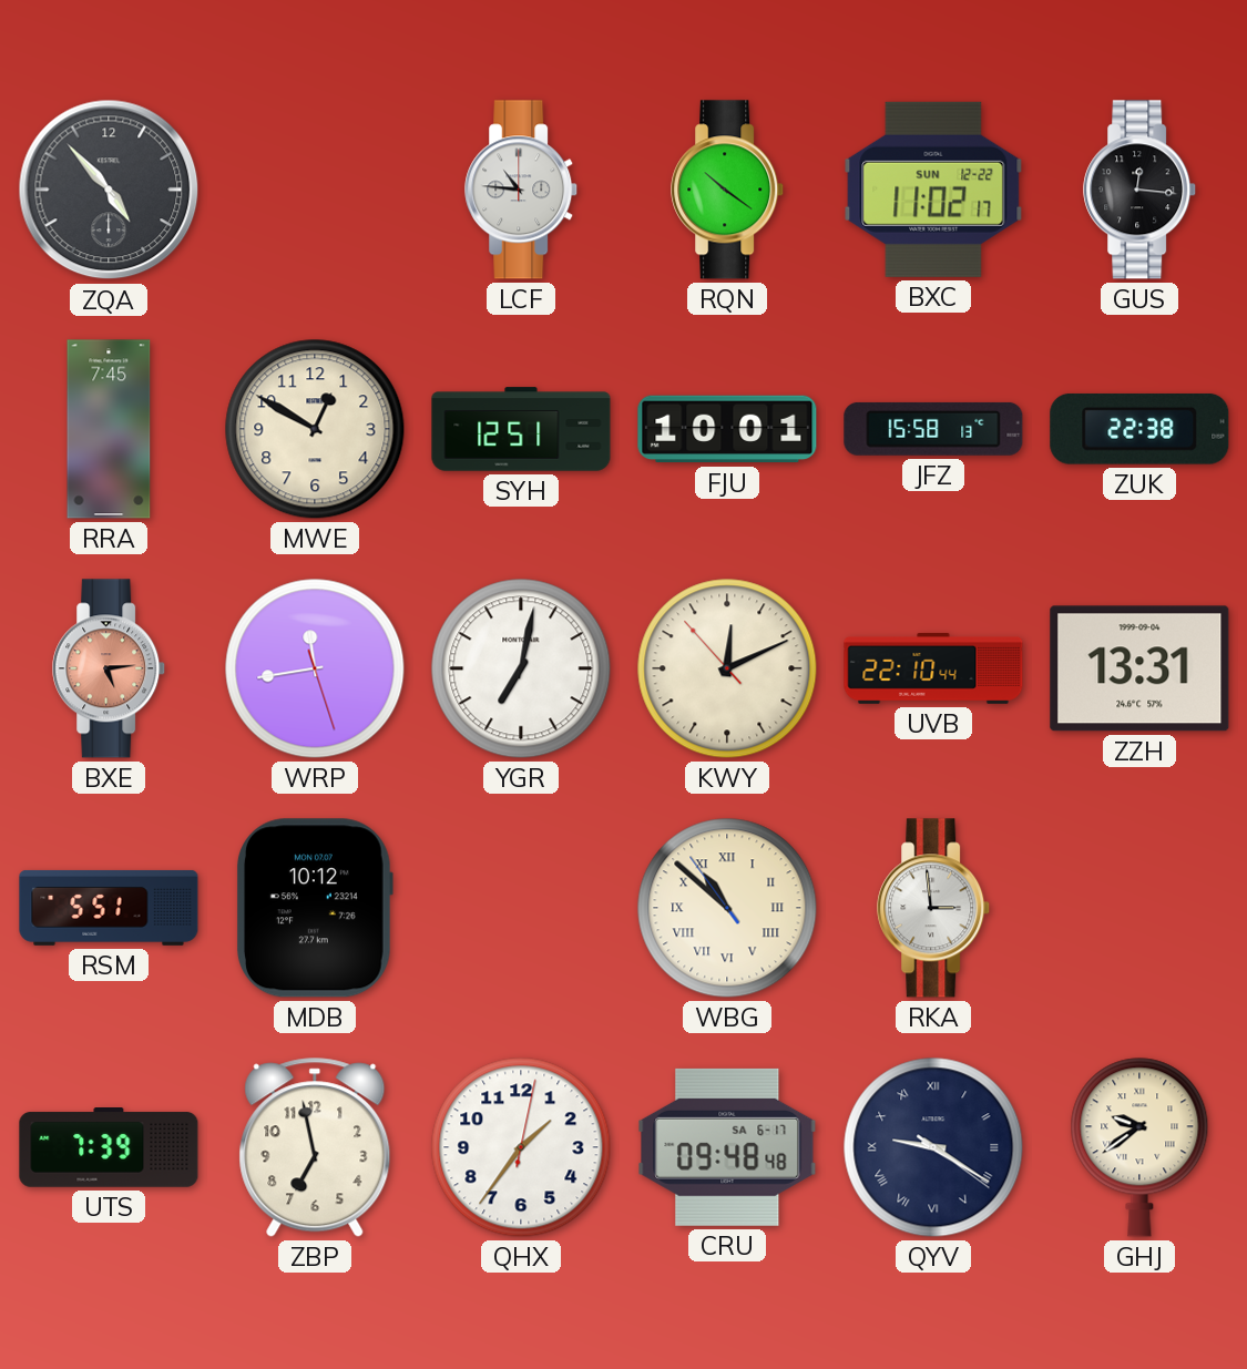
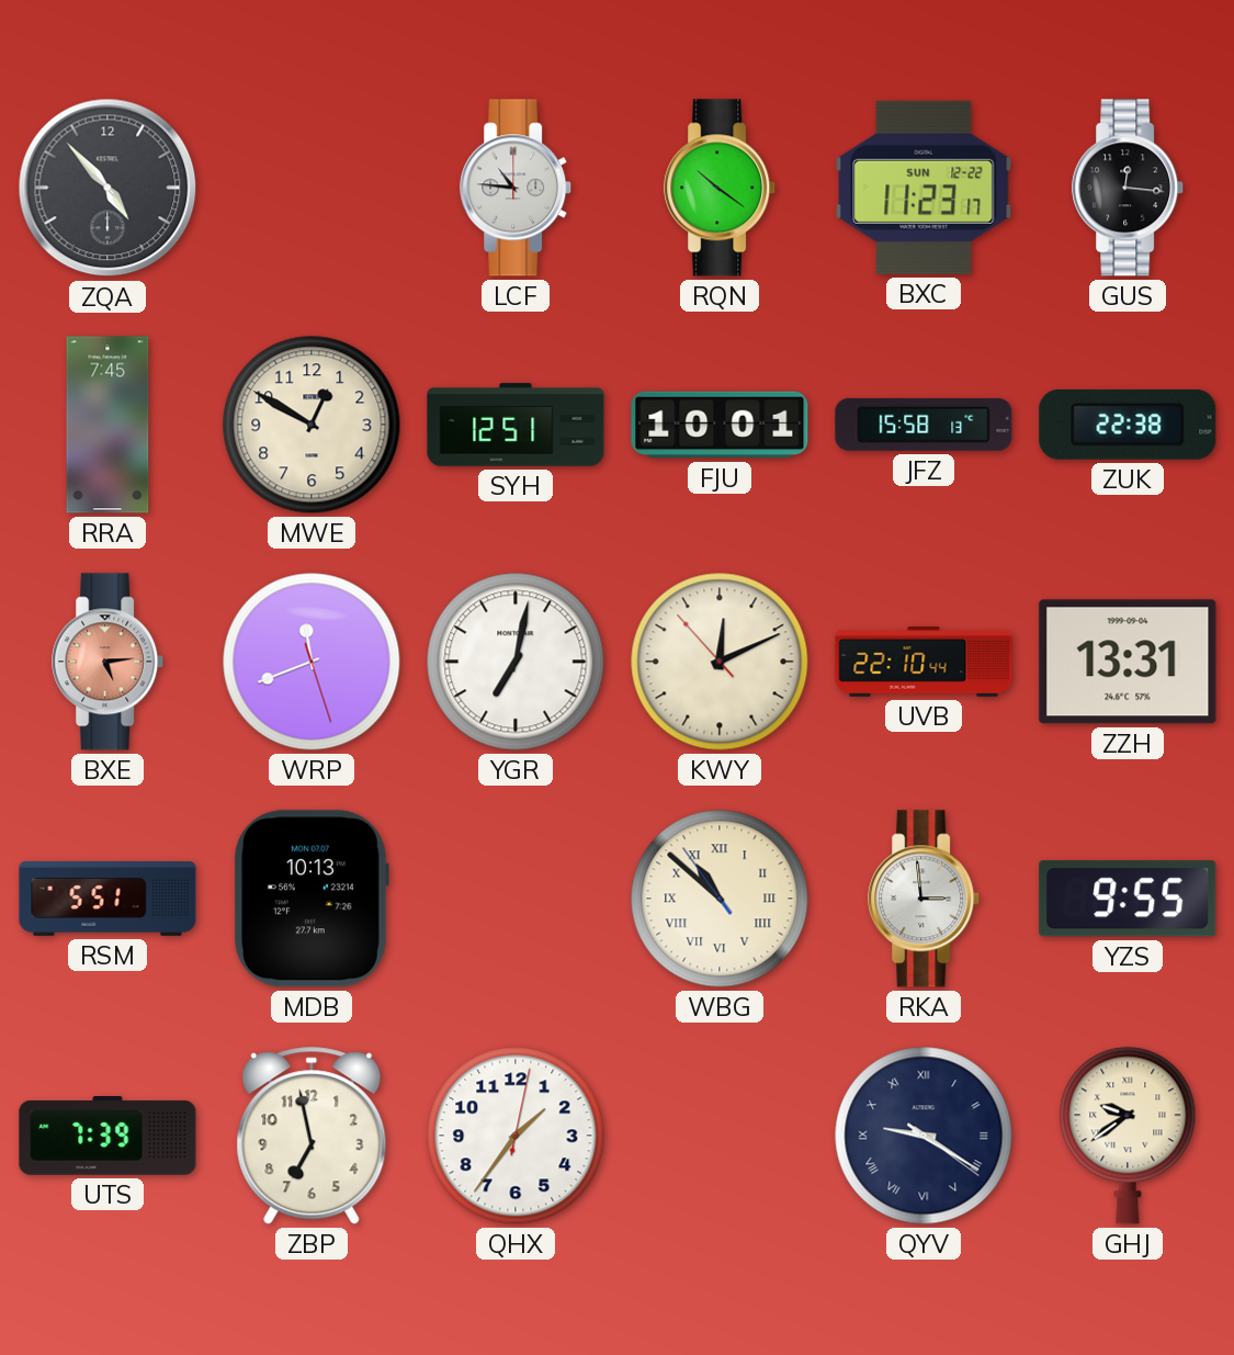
BXC: 11:02 -> 11:23 (924, 188)
WRP: 11:43 -> 11:41 (312, 662)
MDB: 10:12 -> 10:13 (312, 899)
YZS: none -> 9:55 (1128, 899)
CRU: 09:48 -> none (727, 1147)
